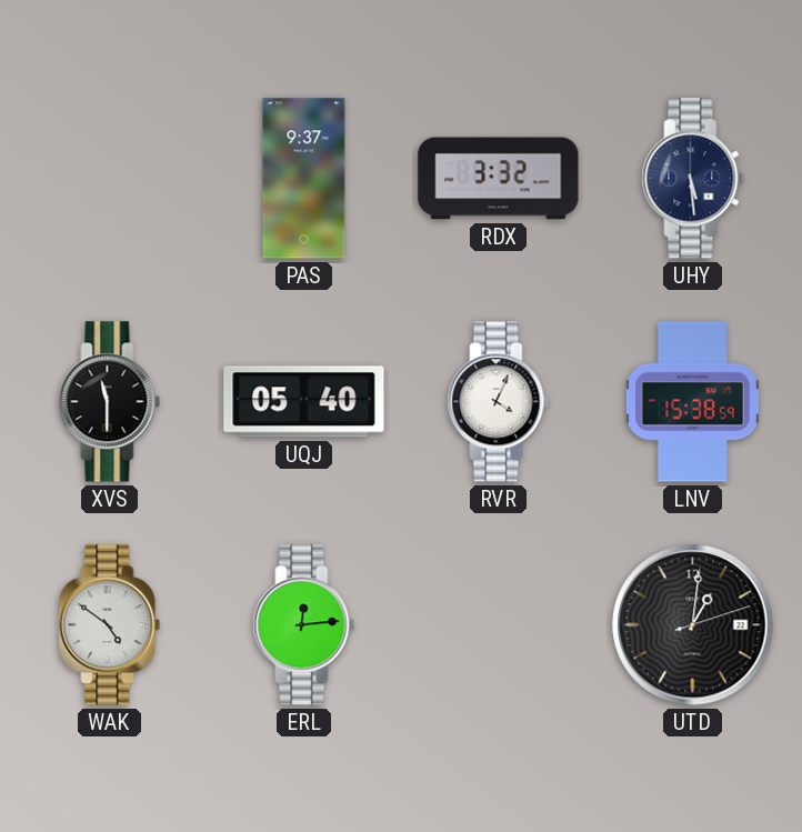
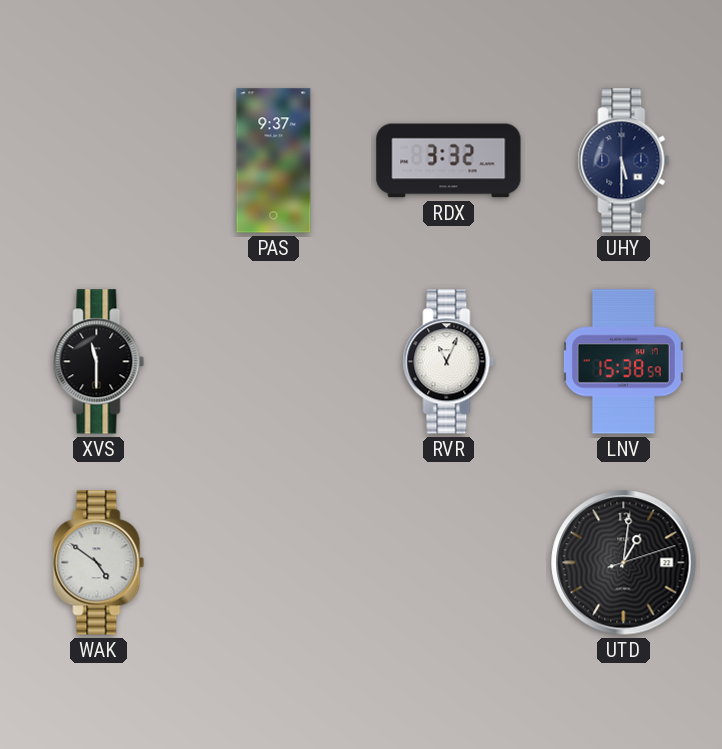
UHY: 5:29 -> 5:30 (624, 161)
UQJ: 05:40 -> none (304, 402)
RVR: 4:04 -> 11:04 (449, 362)
ERL: 12:14 -> none (304, 625)
